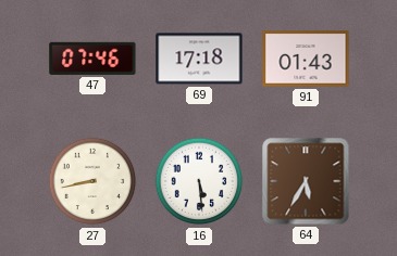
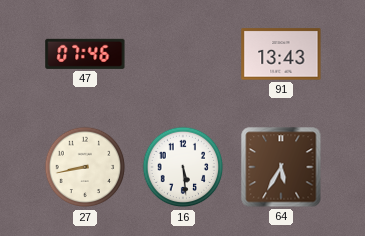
69: 17:18 -> none (199, 59)
91: 01:43 -> 13:43 (281, 54)
